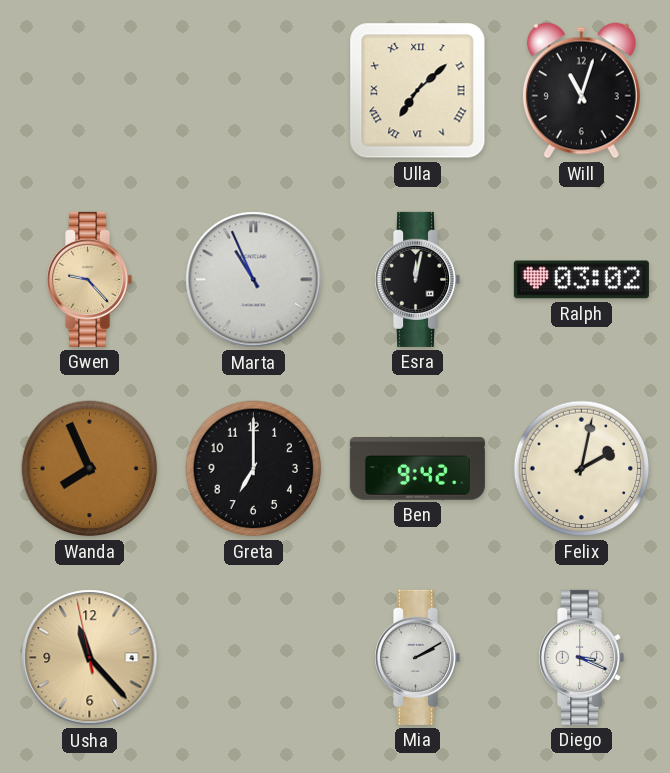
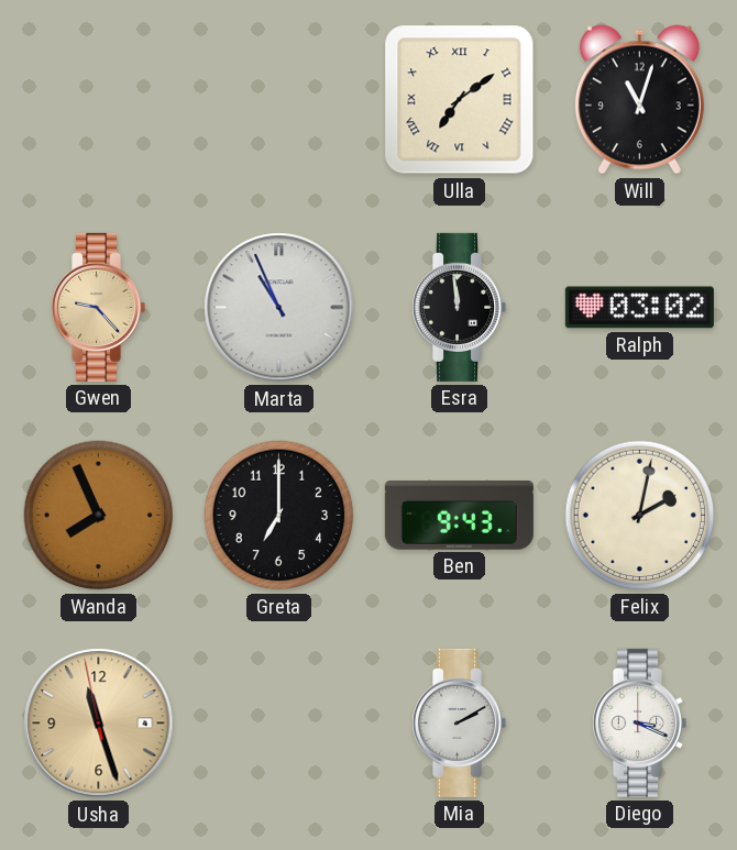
Ulla: 7:08 -> 7:09 (460, 100)
Esra: 12:02 -> 11:59 (460, 307)
Ben: 9:42 -> 9:43 (459, 516)
Usha: 11:22 -> 11:26 (99, 724)
